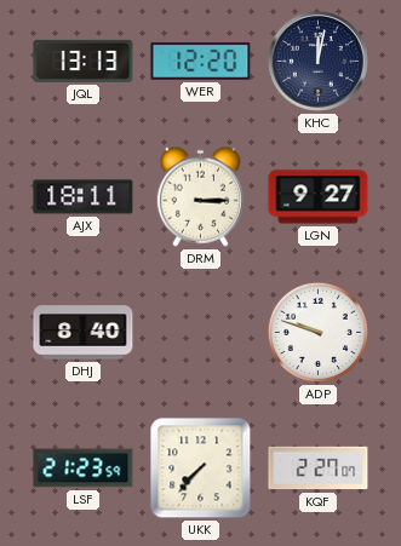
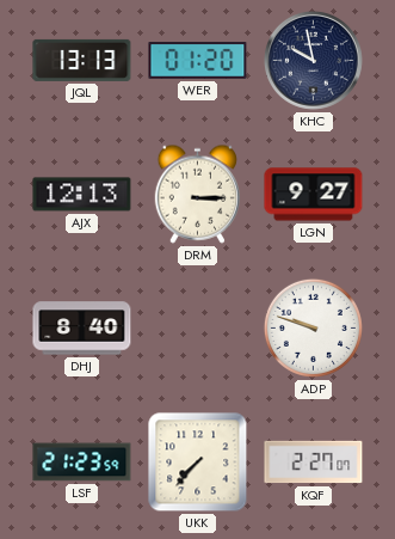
WER: 12:20 -> 01:20 (198, 61)
KHC: 12:02 -> 9:58 (313, 60)
AJX: 18:11 -> 12:13 (82, 195)
